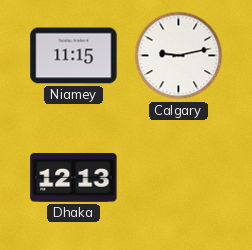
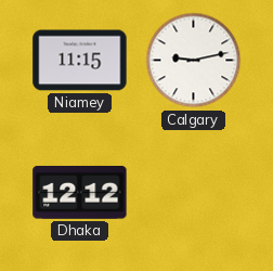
Dhaka: 12:13 -> 12:12 (80, 192)
